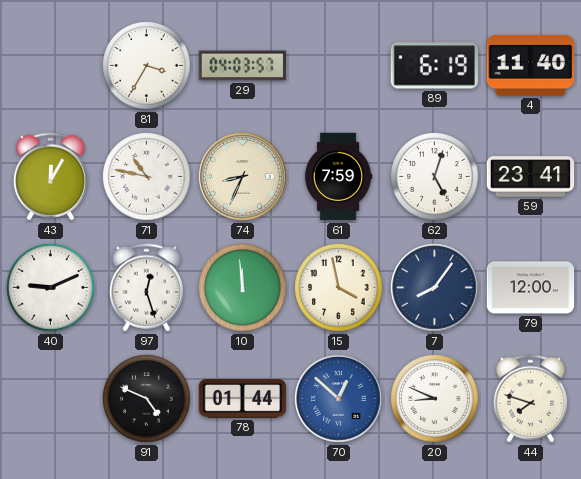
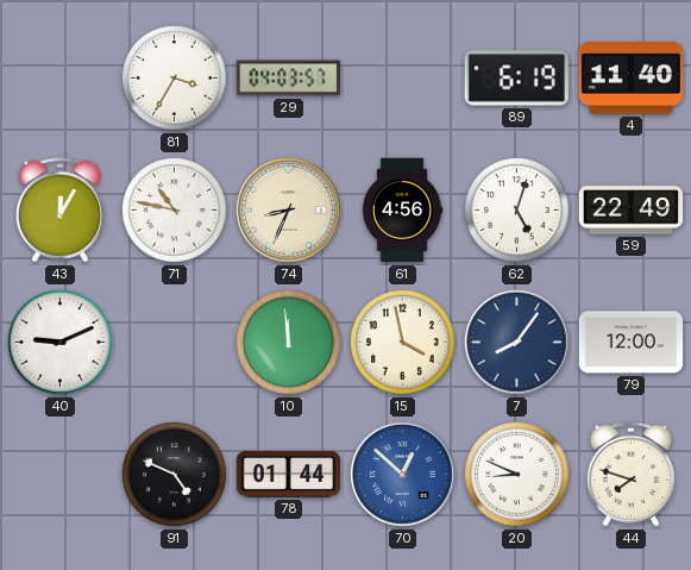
61: 7:59 -> 4:56 (402, 211)
59: 23:41 -> 22:49 (632, 211)
97: 12:27 -> none (146, 288)
